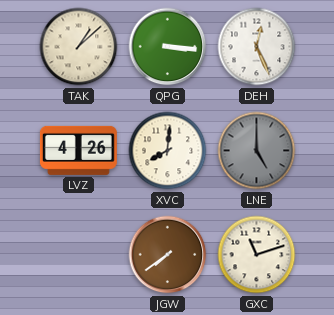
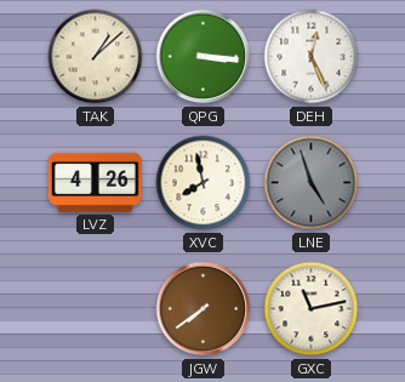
XVC: 8:01 -> 7:58 (204, 183)
LNE: 5:00 -> 4:57 (312, 183)
GXC: 11:12 -> 11:13 (312, 309)
